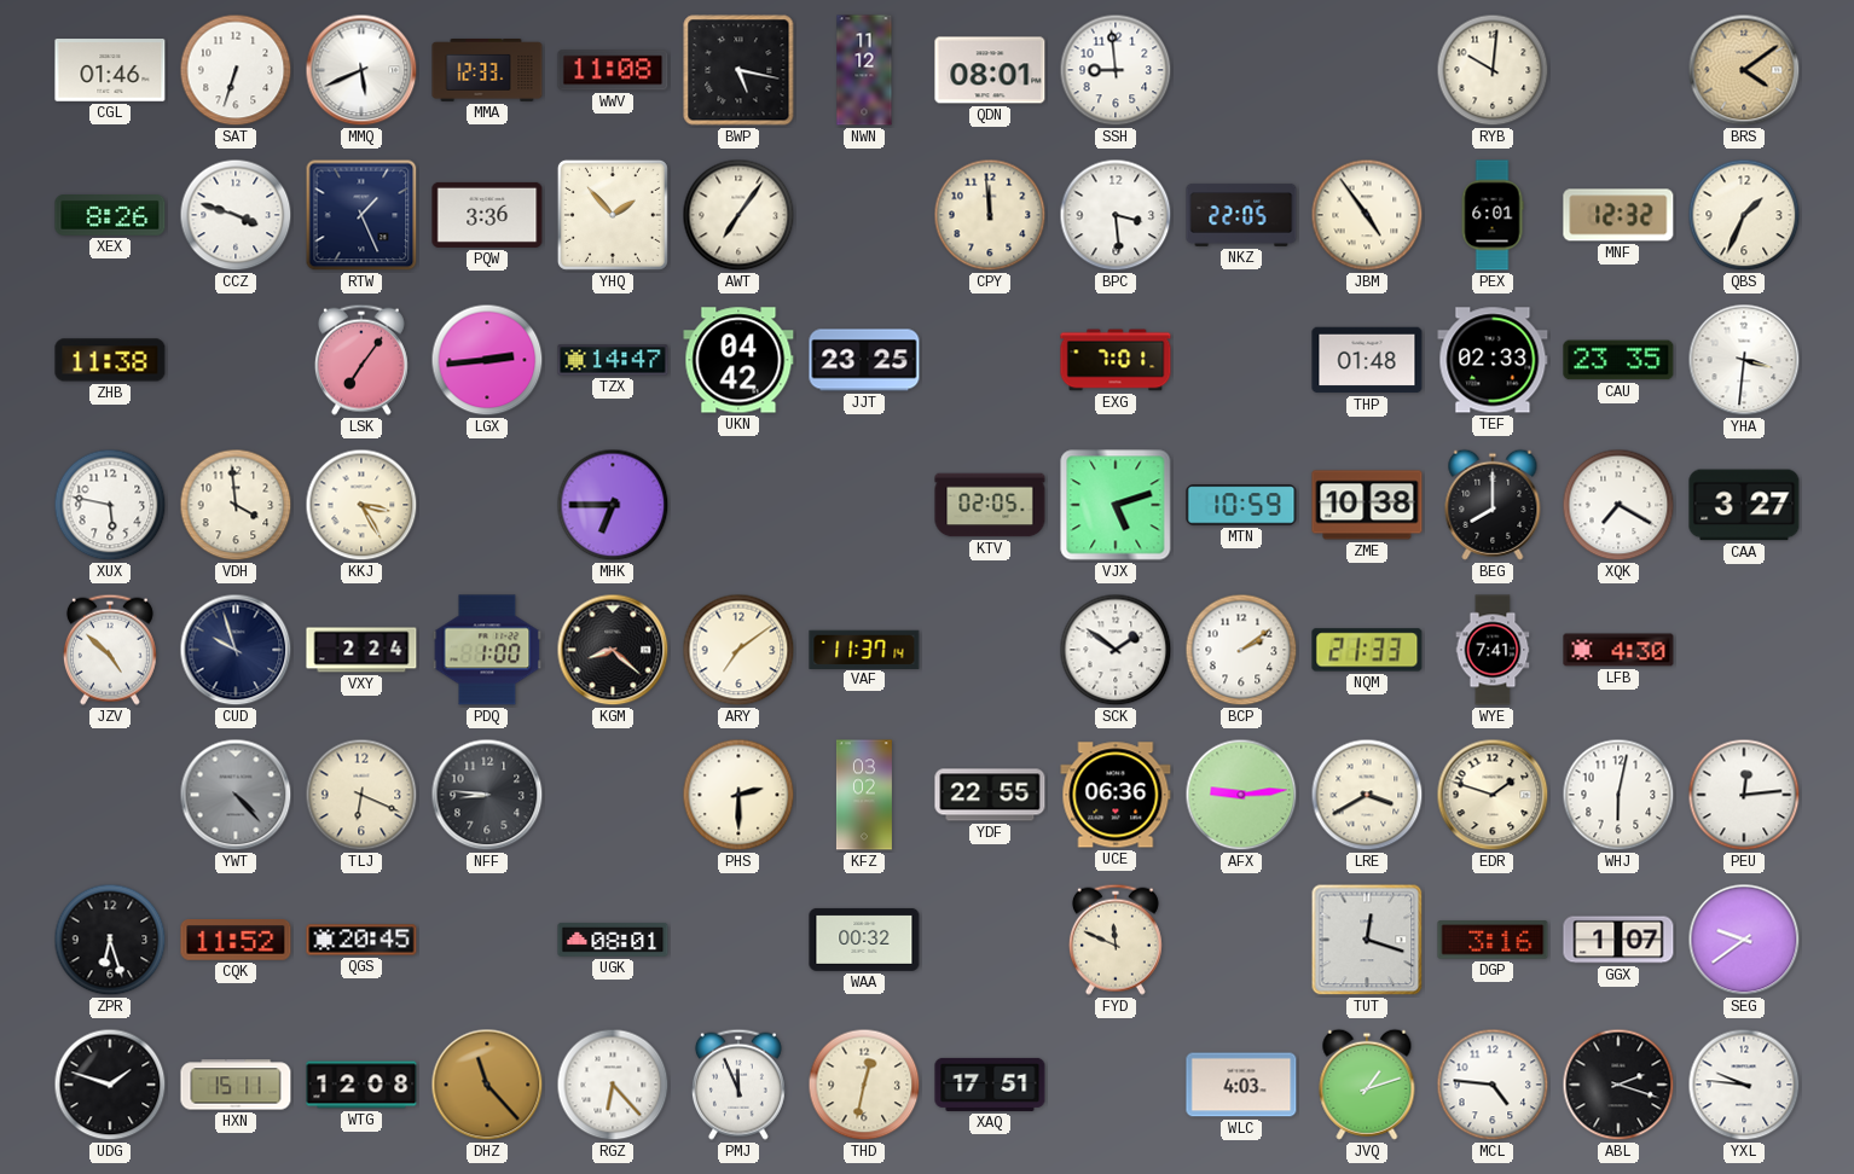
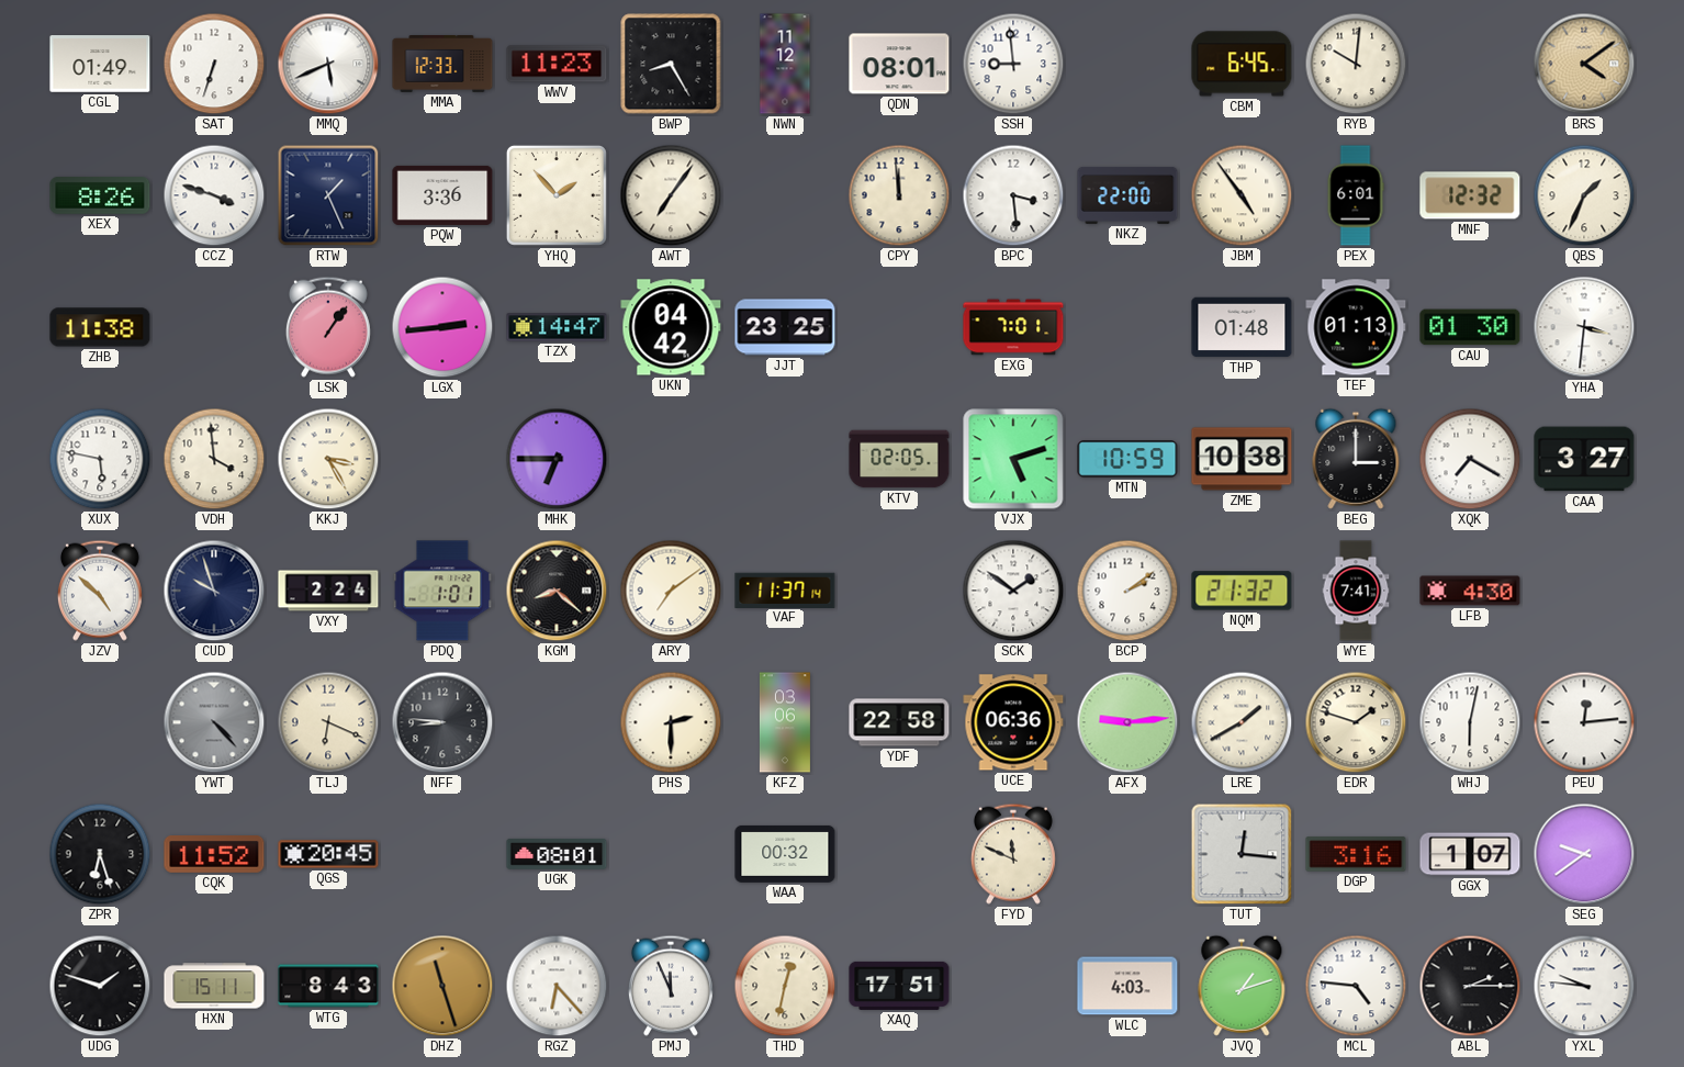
CGL: 01:46 -> 01:49 (100, 64)
WWV: 11:08 -> 11:23 (557, 64)
BWP: 5:17 -> 8:25 (671, 64)
CBM: none -> 6:45 (1242, 64)
NKZ: 22:05 -> 22:00 (1127, 195)
LSK: 7:06 -> 1:06 (328, 327)
TEF: 02:33 -> 01:13 (1356, 327)
CAU: 23:35 -> 01:30 (1470, 327)
BEG: 8:00 -> 3:00 (1356, 459)
PDQ: 1:00 -> 1:01 (442, 591)
NQM: 21:33 -> 21:32 (1242, 591)
KFZ: 03:02 -> 03:06 (785, 722)
YDF: 22:55 -> 22:58 (899, 722)
LRE: 3:40 -> 1:40 (1242, 722)
TUT: 12:18 -> 12:16 (1242, 854)
WTG: 12:08 -> 8:43 (328, 986)
DHZ: 11:23 -> 11:27 (442, 986)
ABL: 2:18 -> 2:15 (1470, 986)
